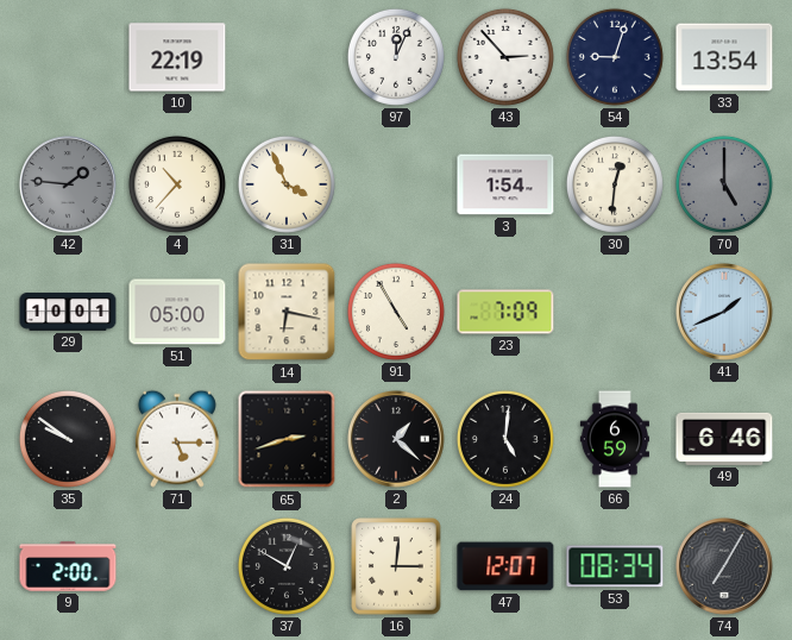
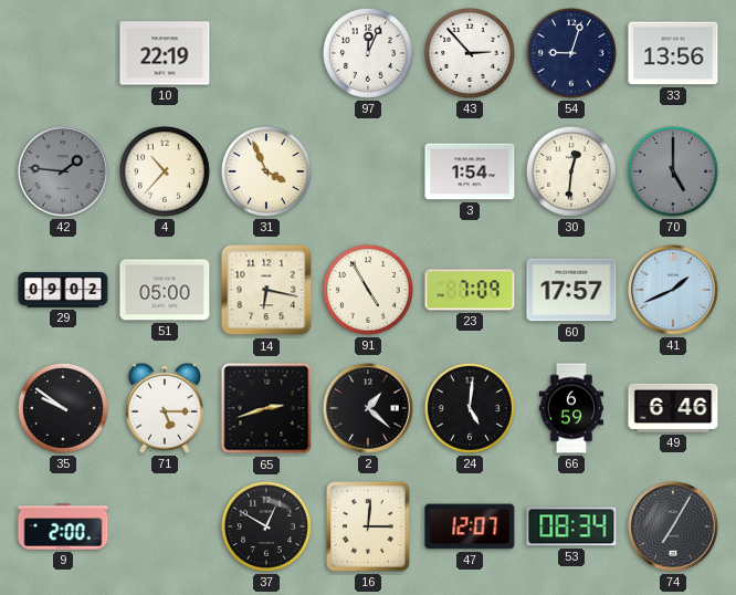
33: 13:54 -> 13:56 (673, 53)
29: 10:01 -> 09:02 (63, 290)
60: none -> 17:57 (571, 290)
